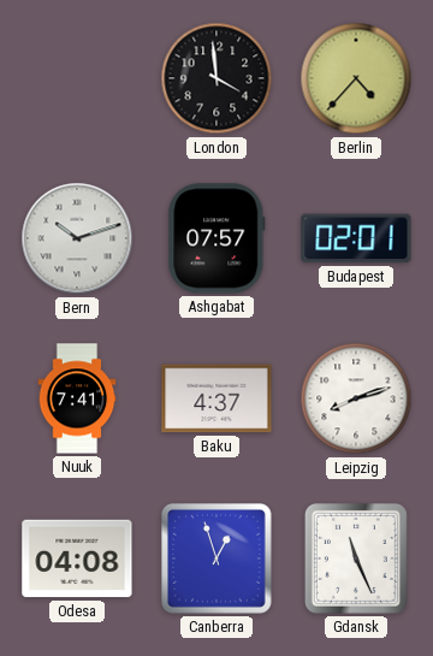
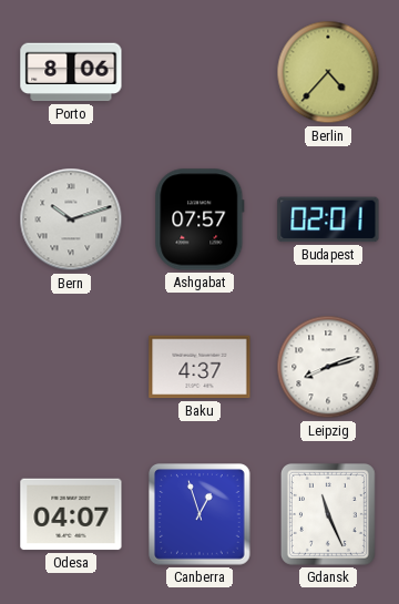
Porto: none -> 8:06 (71, 72)
London: 3:59 -> none (216, 78)
Nuuk: 7:41 -> none (77, 398)
Odesa: 04:08 -> 04:07 (71, 514)
